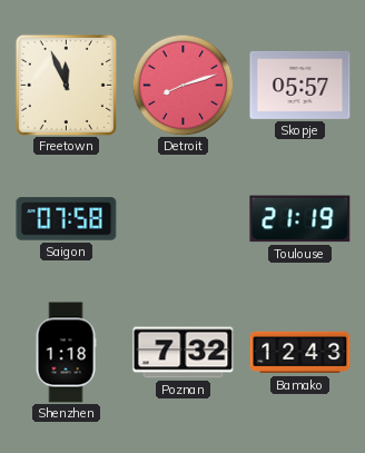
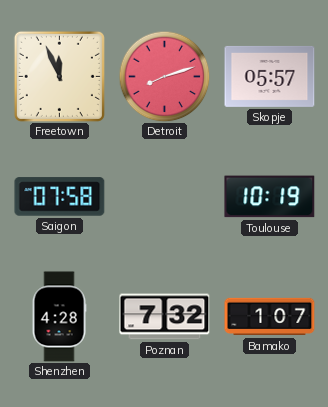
Toulouse: 21:19 -> 10:19 (270, 197)
Shenzhen: 1:18 -> 4:28 (59, 317)
Bamako: 12:43 -> 1:07 (270, 317)
